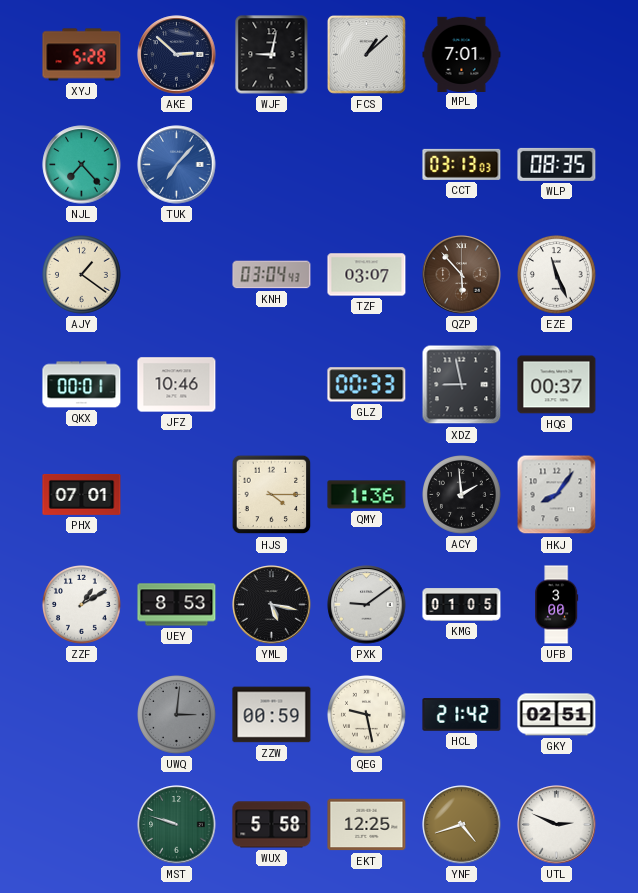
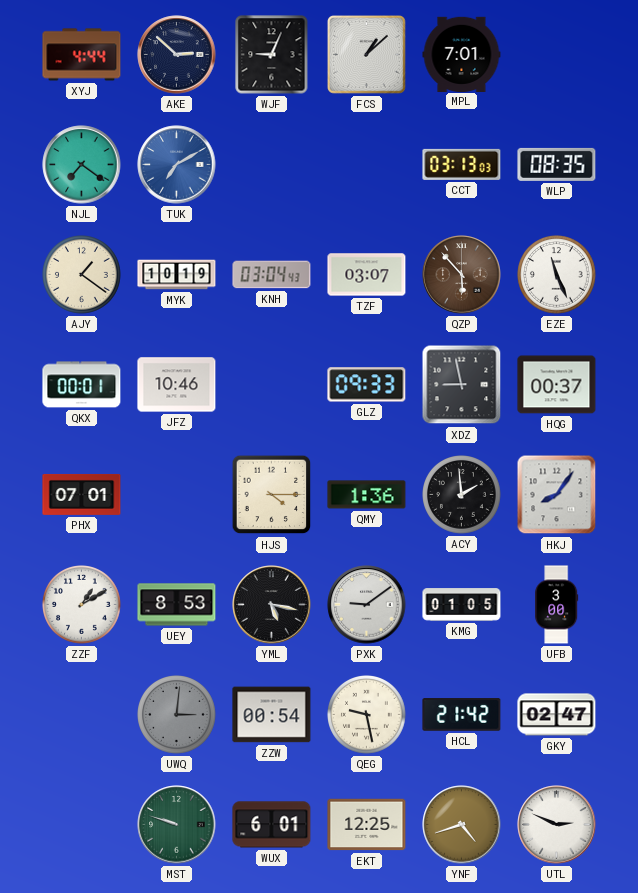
XYJ: 5:28 -> 4:44 (82, 55)
WJF: 9:02 -> 9:04 (272, 55)
NJL: 7:23 -> 7:21 (82, 165)
TUK: 7:07 -> 7:10 (177, 165)
MYK: none -> 10:19 (177, 275)
GLZ: 00:33 -> 09:33 (367, 385)
ZZW: 00:59 -> 00:54 (272, 715)
GKY: 02:51 -> 02:47 (557, 715)
WUX: 5:58 -> 6:01 (272, 825)
